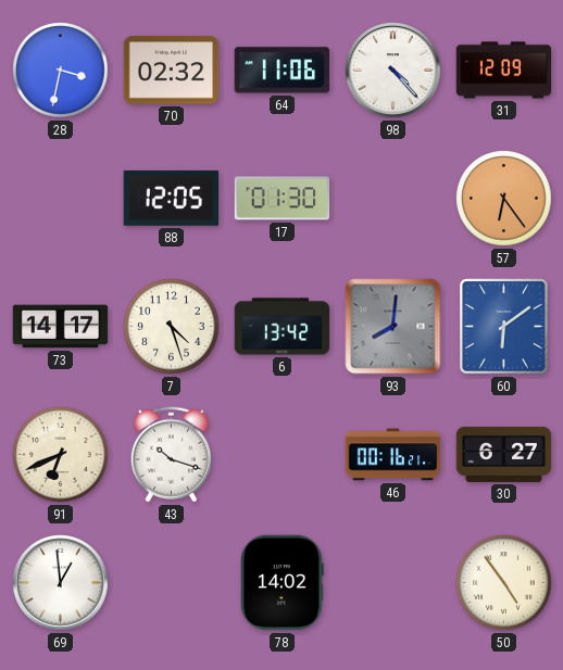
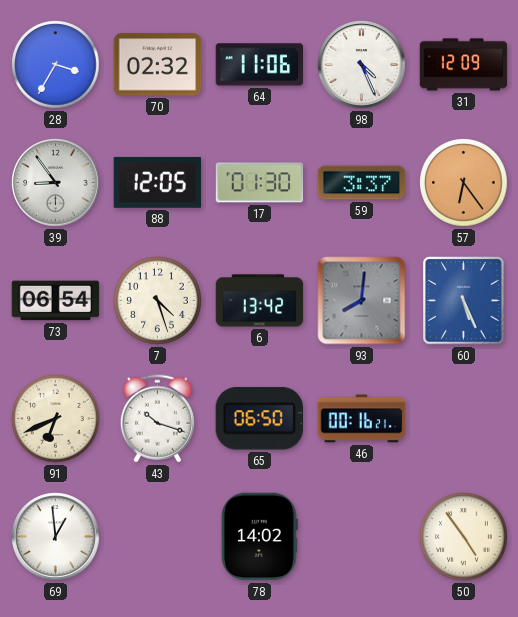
28: 3:32 -> 3:35 (56, 65)
98: 4:23 -> 4:26 (362, 65)
39: none -> 8:54 (56, 183)
59: none -> 3:37 (362, 183)
73: 14:17 -> 06:54 (56, 301)
60: 6:09 -> 5:26 (464, 301)
65: none -> 06:50 (259, 419)
30: 6:27 -> none (504, 454)
